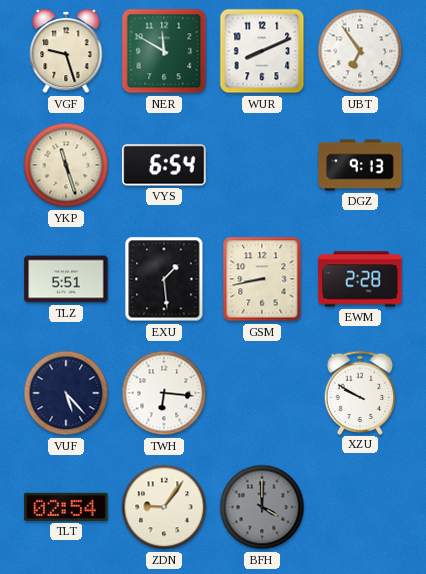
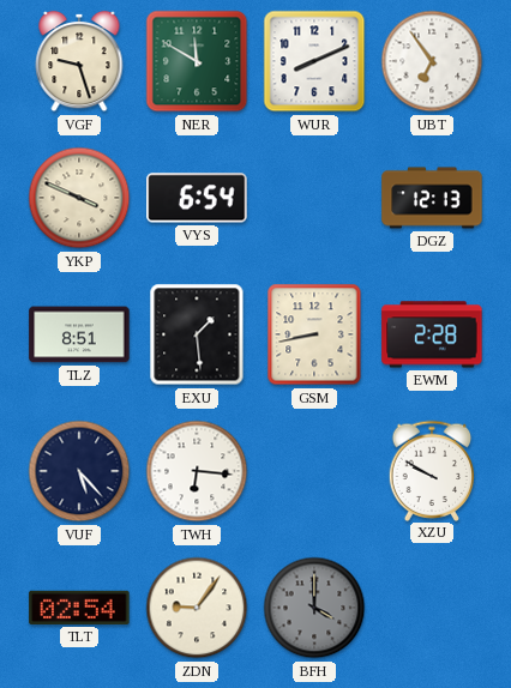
YKP: 11:27 -> 3:49 (79, 198)
DGZ: 9:13 -> 12:13 (432, 198)
TLZ: 5:51 -> 8:51 (79, 334)
